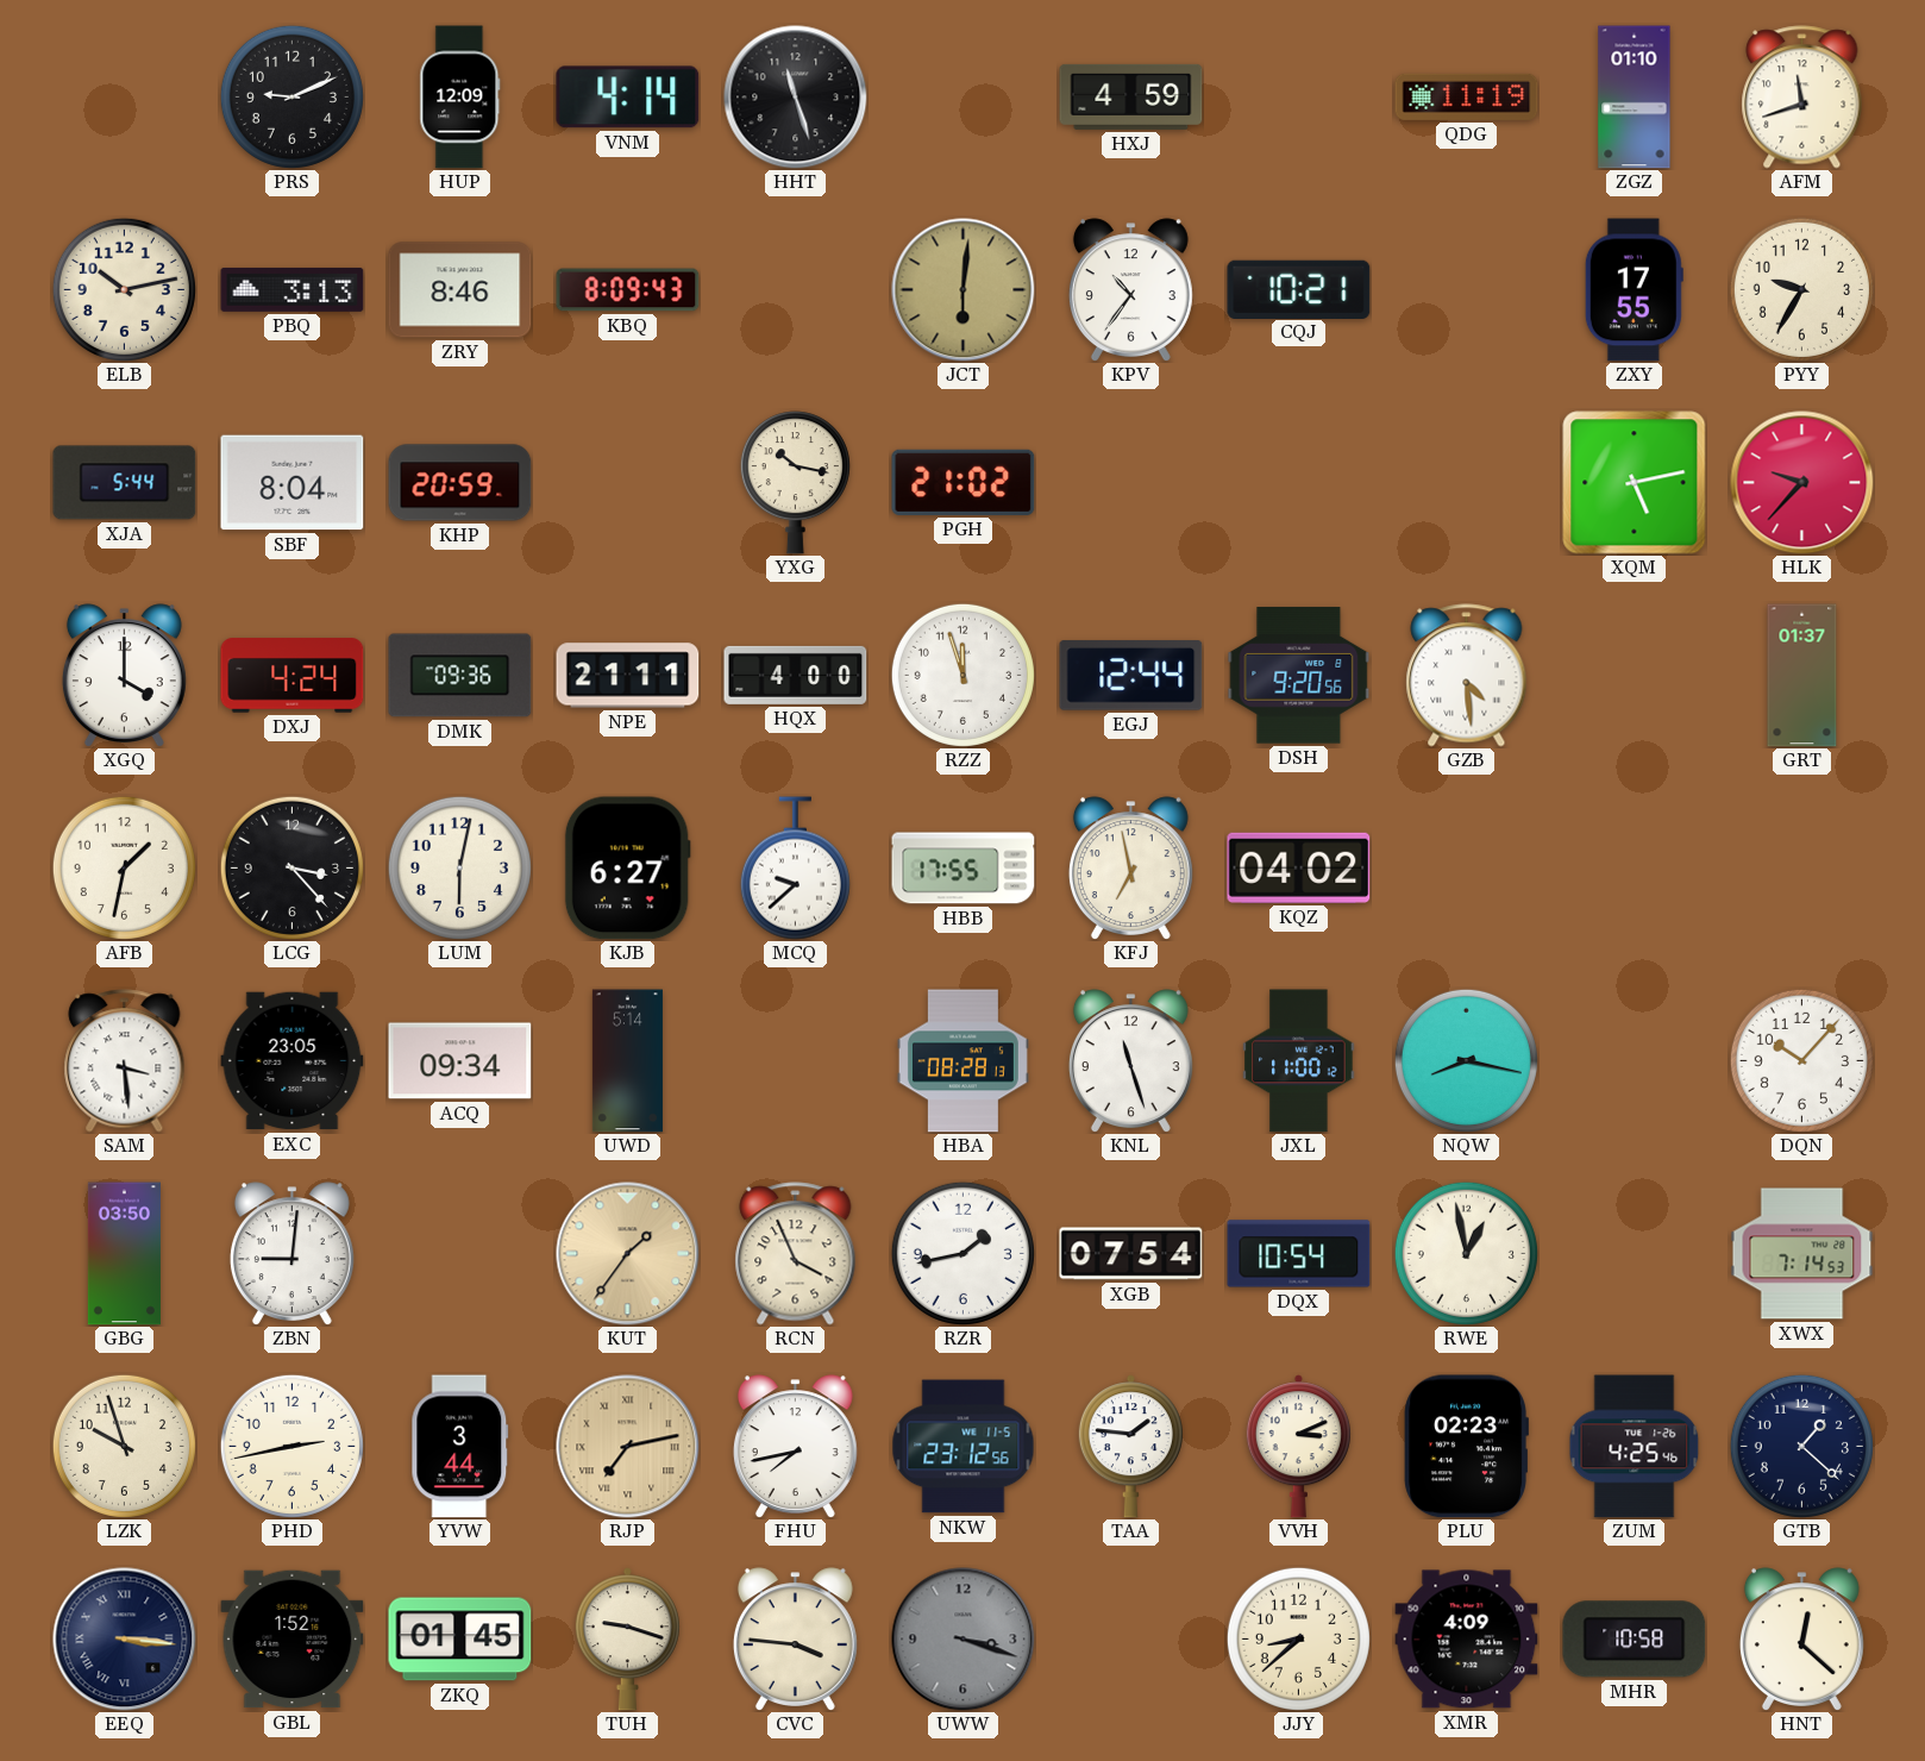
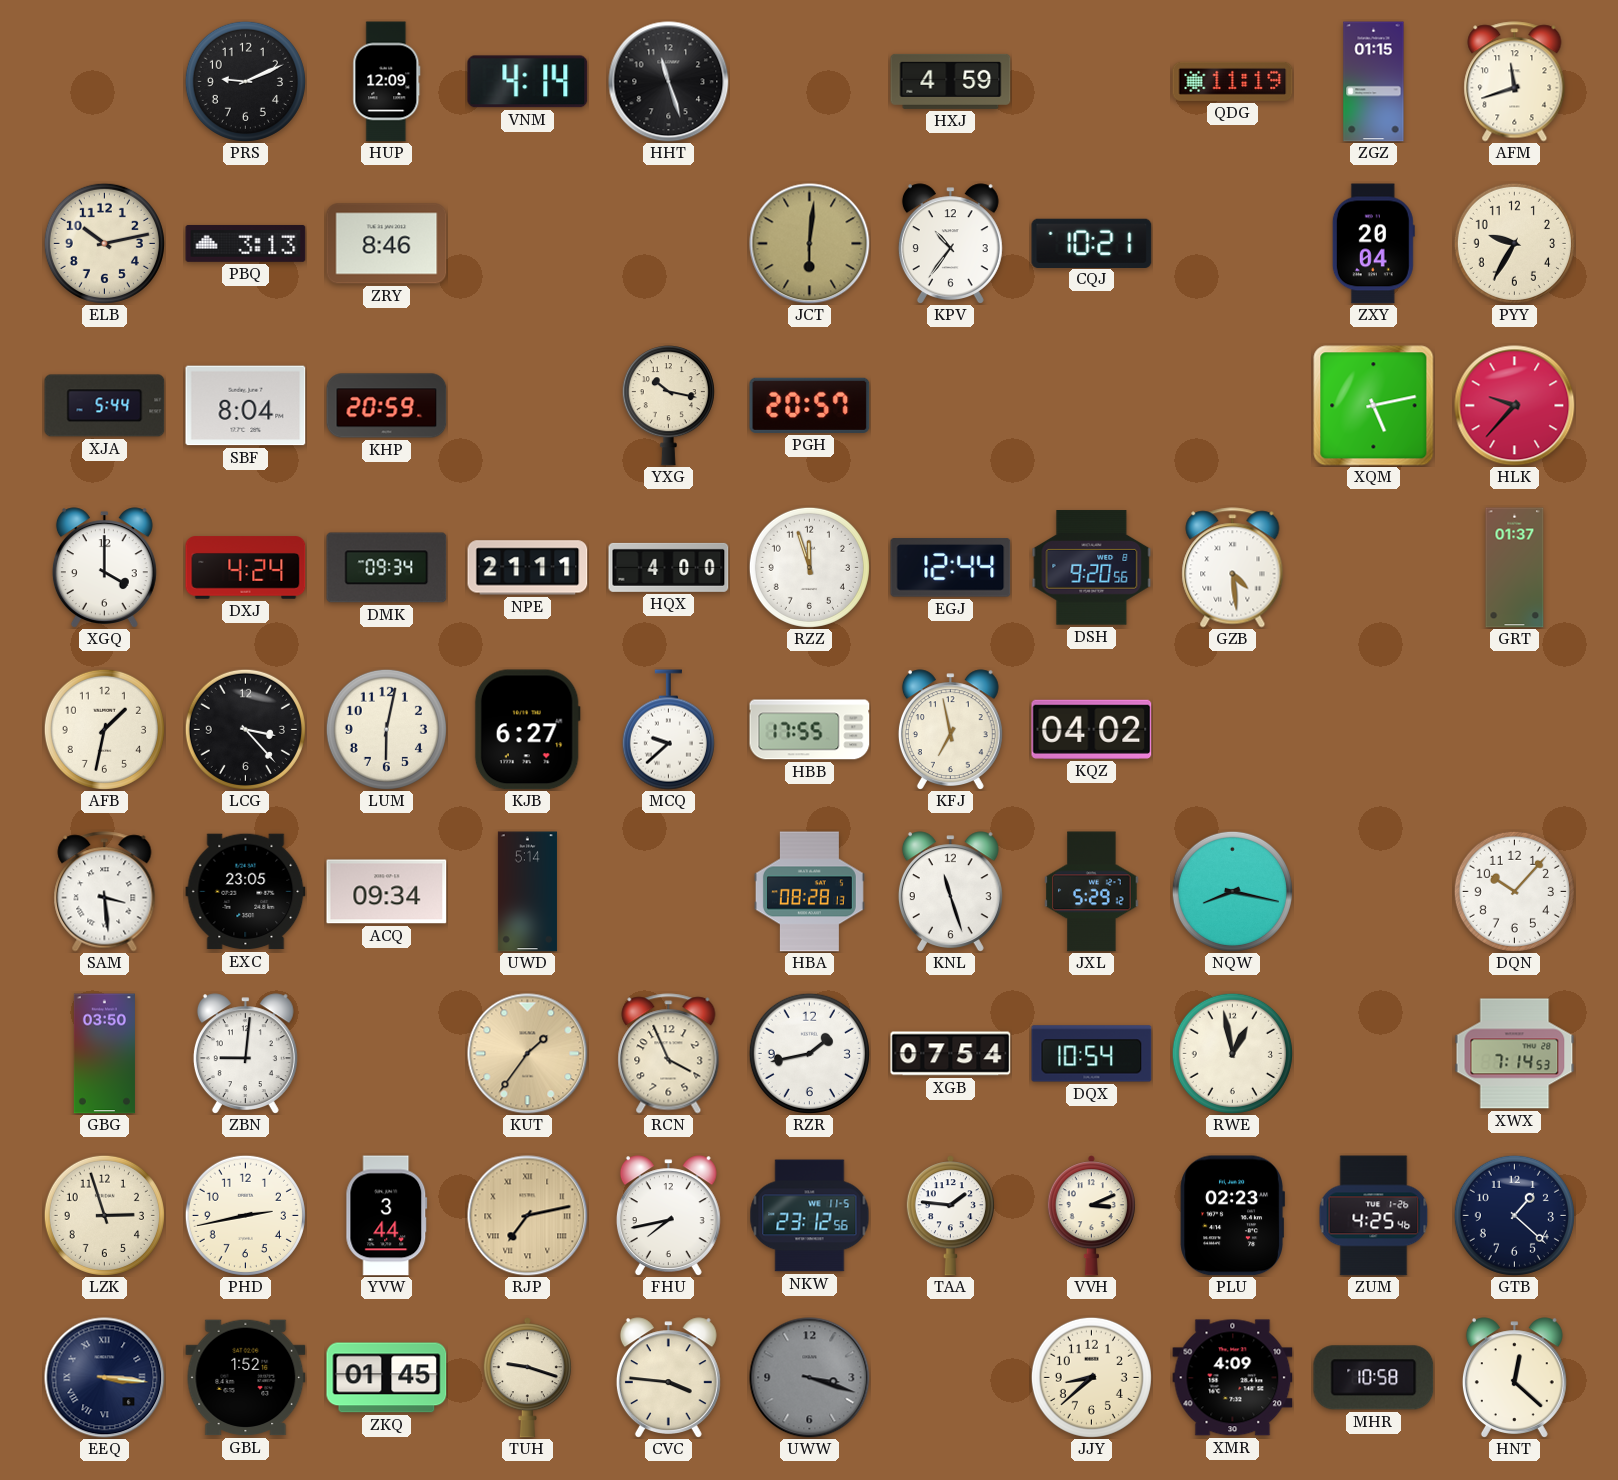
ZGZ: 01:10 -> 01:15 (1374, 82)
KBQ: 8:09 -> none (628, 290)
ZXY: 17:55 -> 20:04 (1373, 244)
PGH: 21:02 -> 20:57 (810, 405)
DMK: 09:36 -> 09:34 (387, 568)
JXL: 11:00 -> 5:29 (1092, 892)
LZK: 9:57 -> 2:57 (104, 1215)
